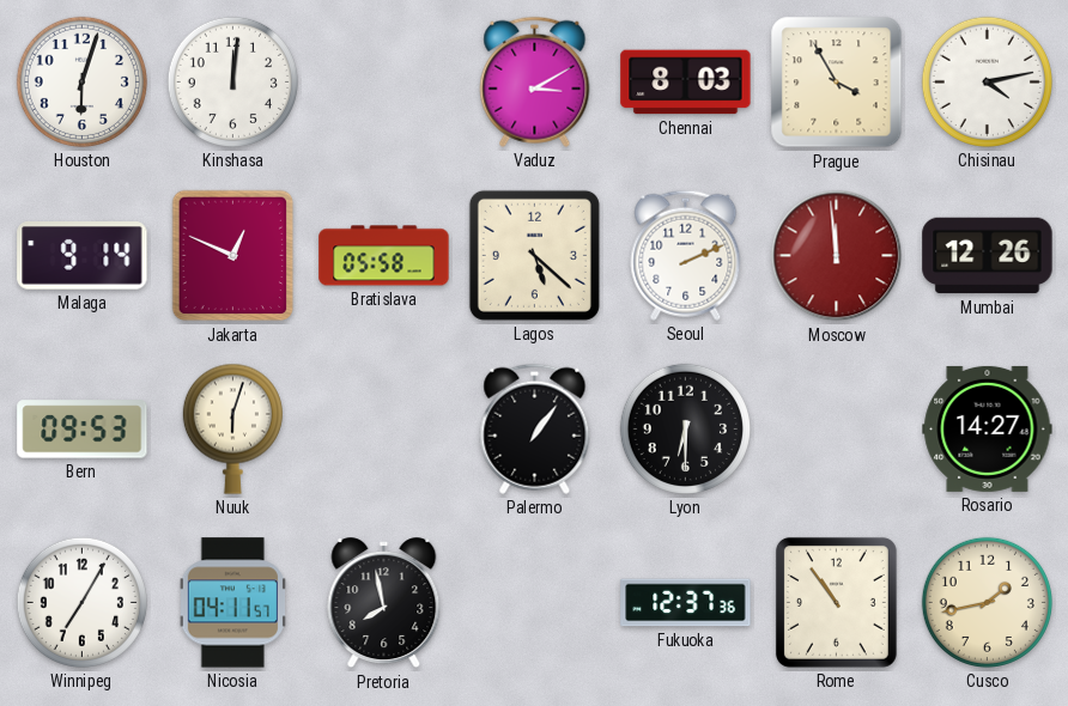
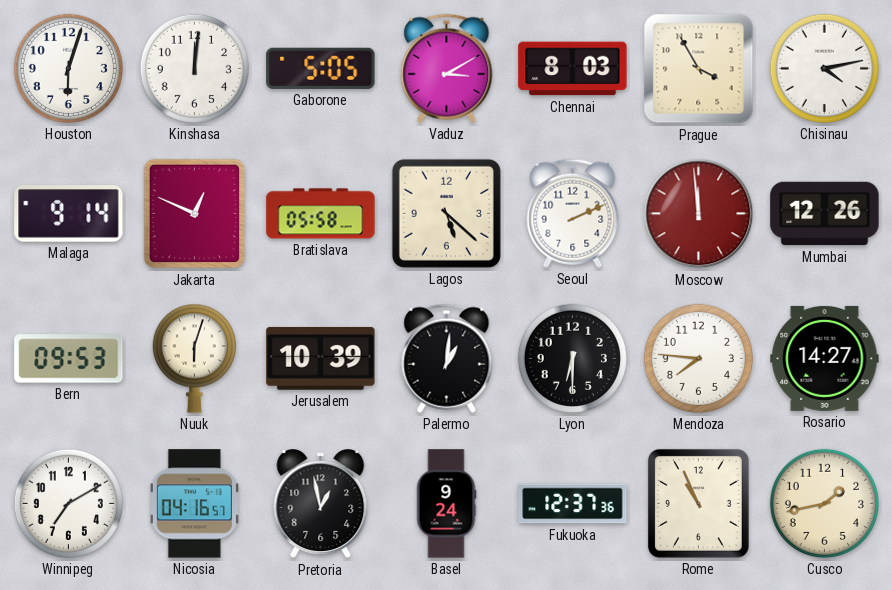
Gaborone: none -> 5:05 (321, 68)
Jerusalem: none -> 10:39 (321, 358)
Palermo: 1:06 -> 1:01 (447, 358)
Mendoza: none -> 7:46 (698, 358)
Winnipeg: 7:05 -> 7:10 (68, 503)
Nicosia: 04:11 -> 04:16 (194, 504)
Pretoria: 7:58 -> 12:58 (321, 504)
Basel: none -> 9:24 (446, 504)
Rome: 10:54 -> 10:56 (698, 503)
